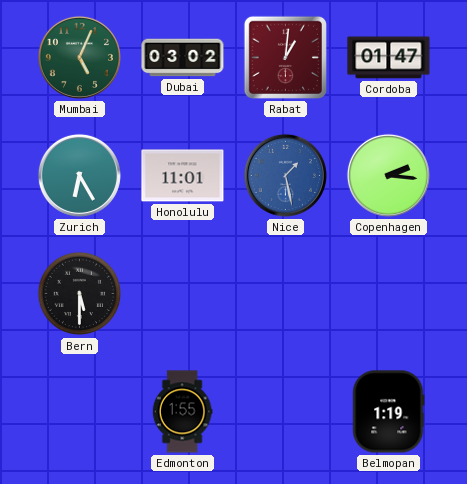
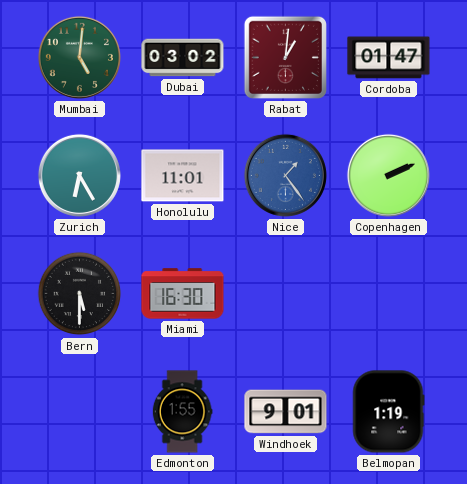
Mumbai: 5:04 -> 5:01 (79, 57)
Nice: 1:28 -> 1:24 (285, 175)
Copenhagen: 2:16 -> 2:11 (388, 175)
Miami: none -> 16:30 (183, 294)
Windhoek: none -> 9:01 (286, 412)
